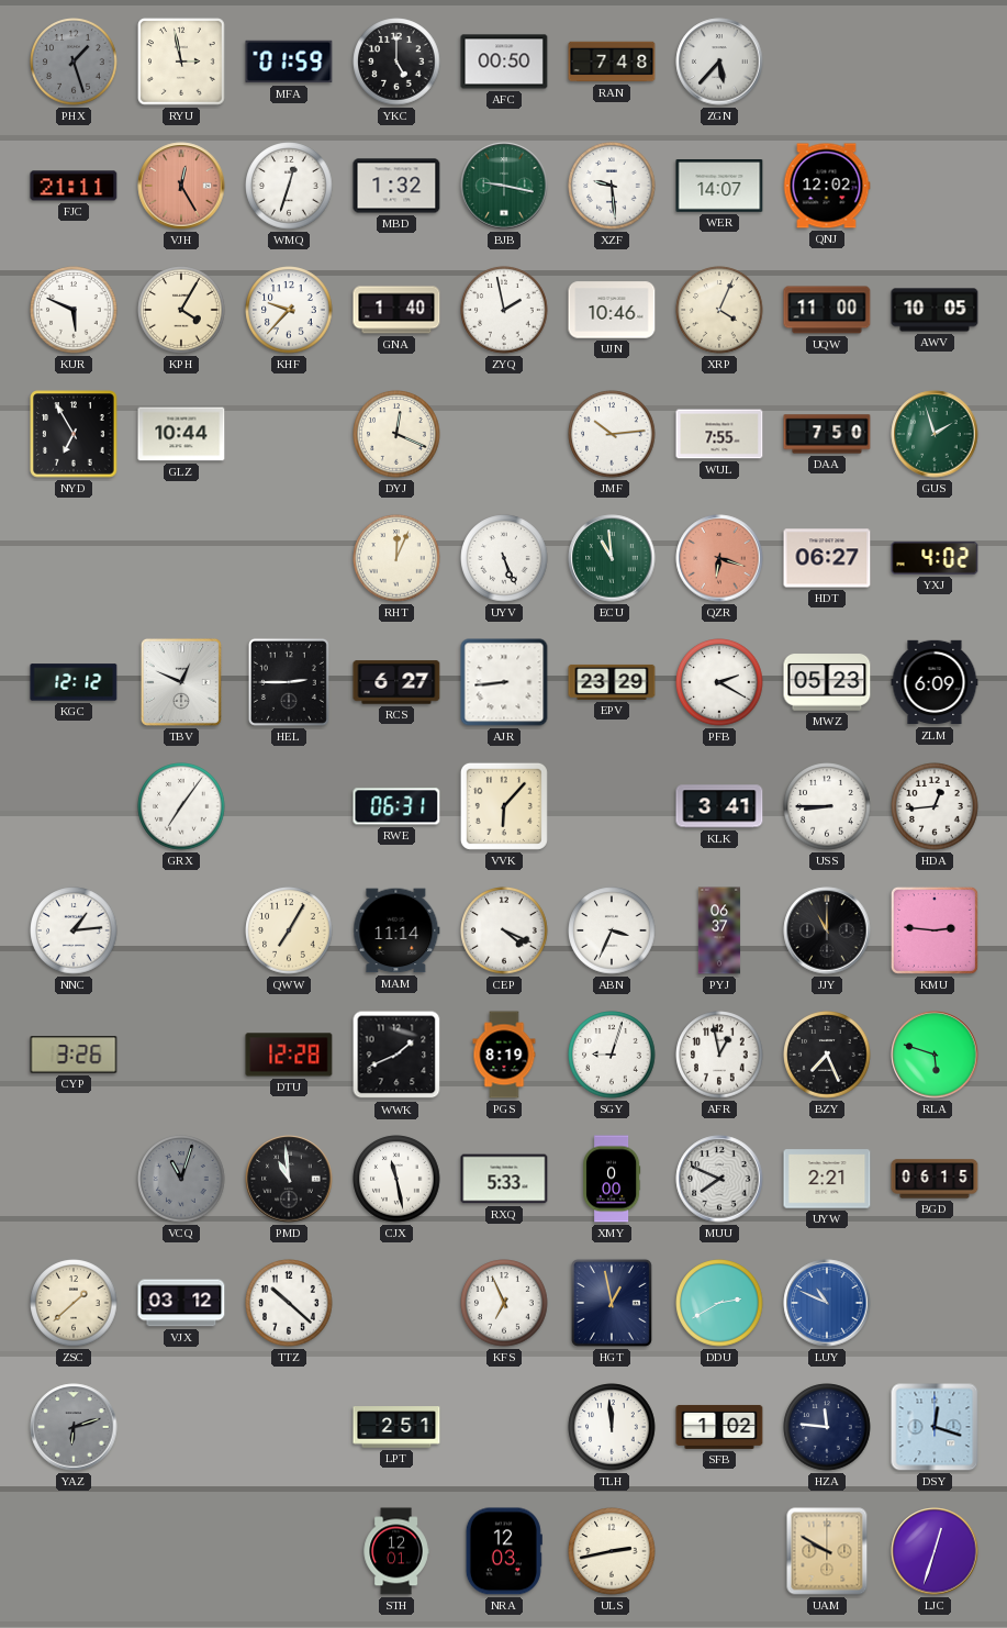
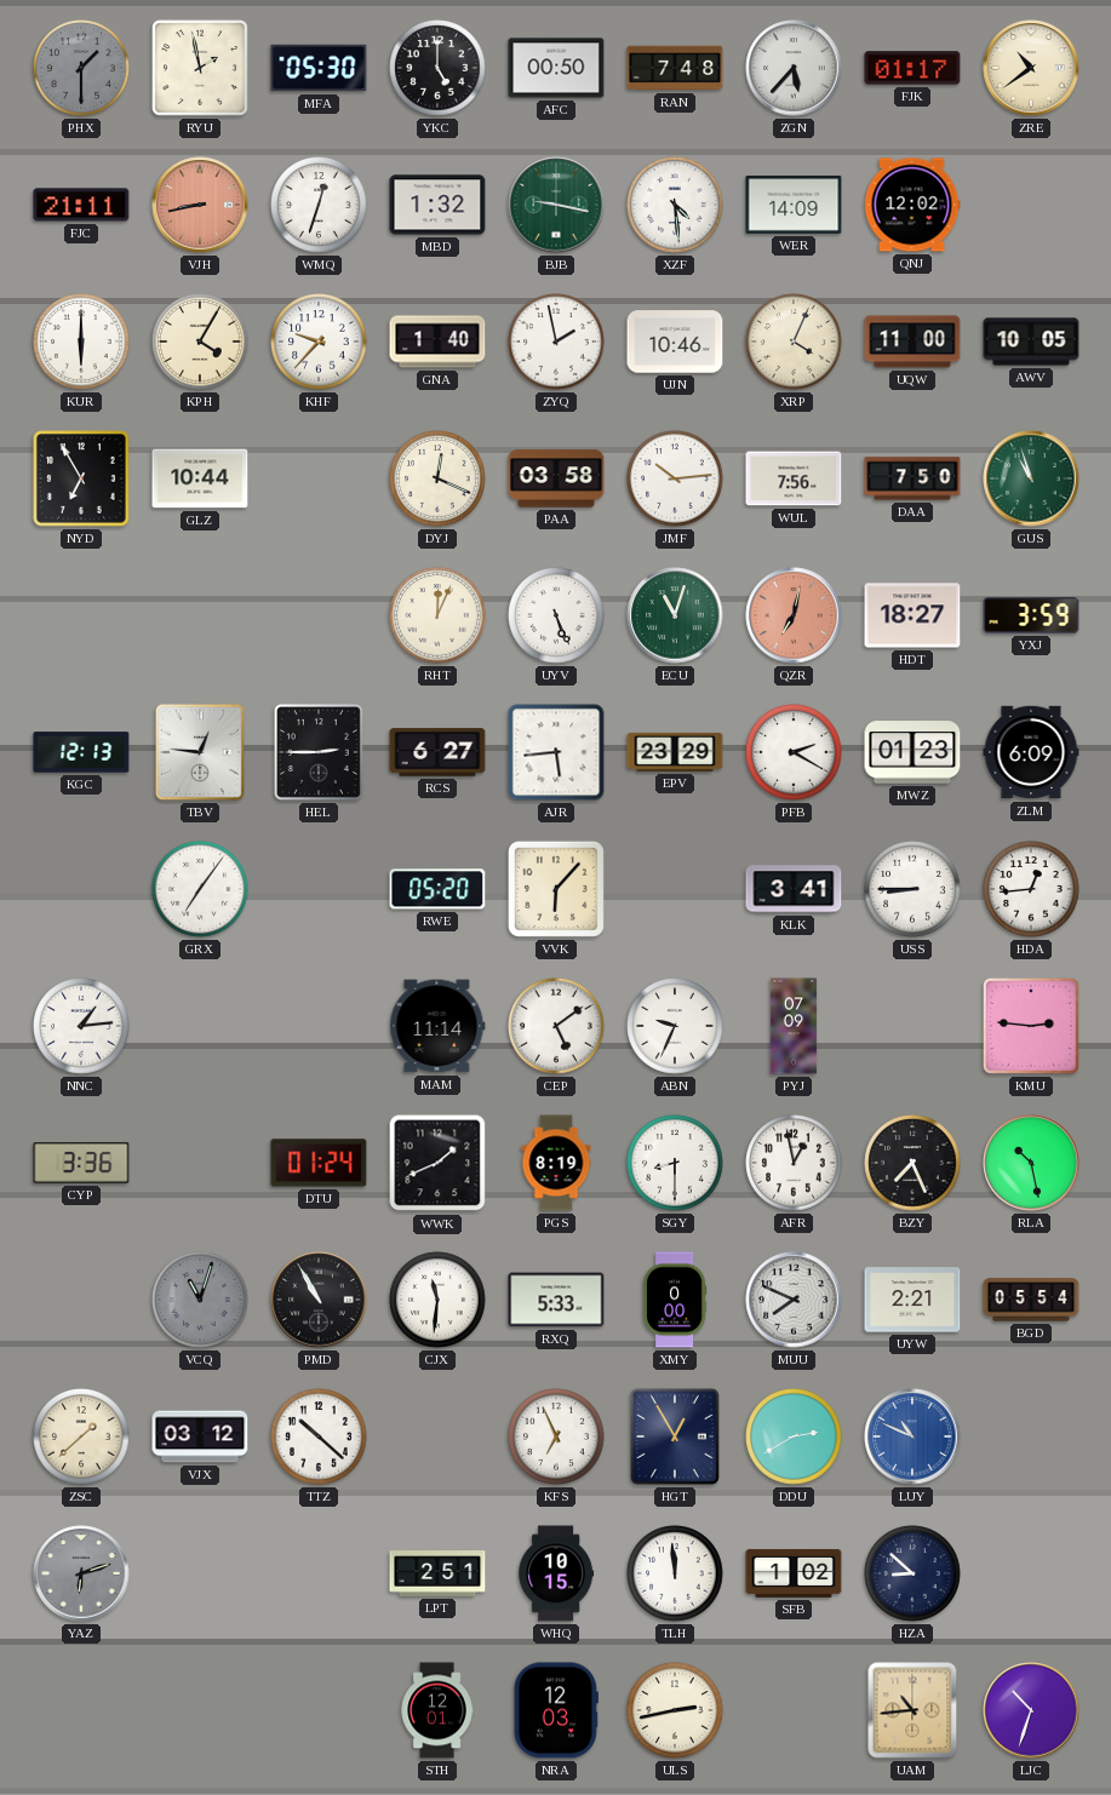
PHX: 1:27 -> 1:30 (81, 68)
RYU: 2:58 -> 1:58 (200, 68)
MFA: 01:59 -> 05:30 (319, 68)
FJK: none -> 01:17 (912, 68)
ZRE: none -> 10:39 (1031, 68)
VJH: 12:25 -> 8:43 (200, 205)
XZF: 9:29 -> 4:29 (675, 205)
WER: 14:07 -> 14:09 (794, 206)
KUR: 5:49 -> 6:00 (81, 342)
PAA: none -> 03:58 (556, 478)
WUL: 7:55 -> 7:56 (794, 478)
GUS: 1:57 -> 10:57 (1031, 478)
ECU: 10:59 -> 11:03 (675, 615)
QZR: 6:18 -> 7:02 (794, 615)
HDT: 06:27 -> 18:27 (912, 615)
YXJ: 4:02 -> 3:59 (1031, 615)
KGC: 12:12 -> 12:13 (81, 752)
TBV: 12:49 -> 12:46 (200, 752)
AJR: 8:44 -> 5:44 (556, 752)
MWZ: 05:23 -> 01:23 (912, 752)
RWE: 06:31 -> 05:20 (437, 889)
QWW: 7:05 -> none (289, 930)
CEP: 4:19 -> 5:09 (556, 1026)
ABN: 3:34 -> 9:34 (675, 1026)
PYJ: 06:37 -> 07:09 (794, 1026)
JJY: 11:00 -> none (827, 930)
CYP: 3:26 -> 3:36 (81, 1163)
DTU: 12:28 -> 01:24 (319, 1163)
SGY: 9:03 -> 8:30 (675, 1163)
RLA: 5:48 -> 10:28 (1031, 1163)
PMD: 10:59 -> 10:55 (319, 1300)
CJX: 11:28 -> 11:31 (437, 1300)
BGD: 06:15 -> 05:54 (1031, 1300)
HGT: 12:58 -> 12:55 (675, 1436)
WHQ: none -> 10:15 (556, 1573)
HZA: 11:46 -> 8:52 (912, 1573)
DSY: 12:18 -> none (935, 1427)
UAM: 9:50 -> 10:44 (912, 1710)
LJC: 12:33 -> 10:33 (1031, 1710)
